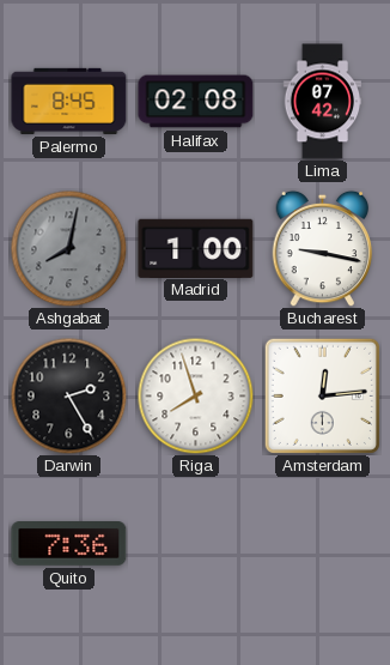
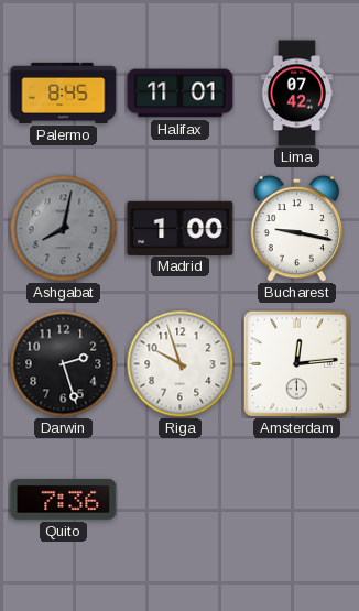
Halifax: 02:08 -> 11:01 (181, 94)
Darwin: 2:25 -> 2:27 (63, 363)
Riga: 7:57 -> 9:57 (179, 363)
